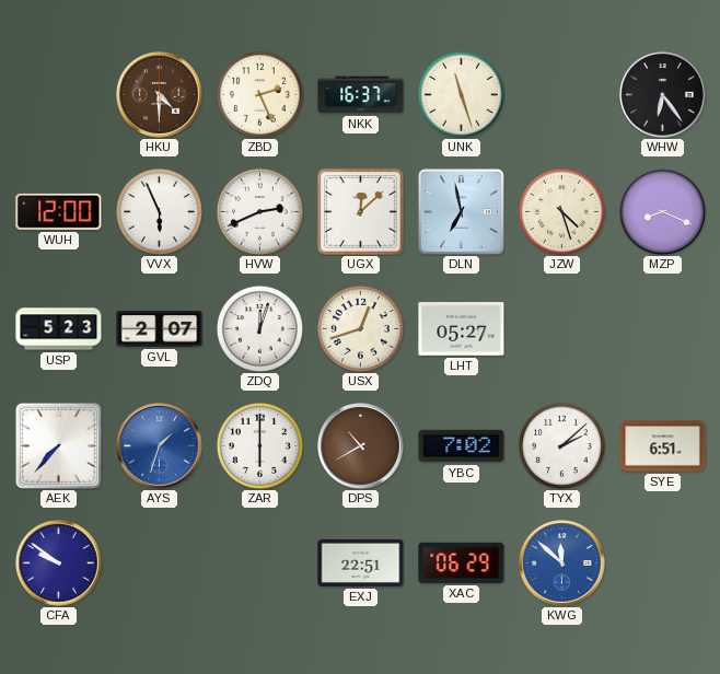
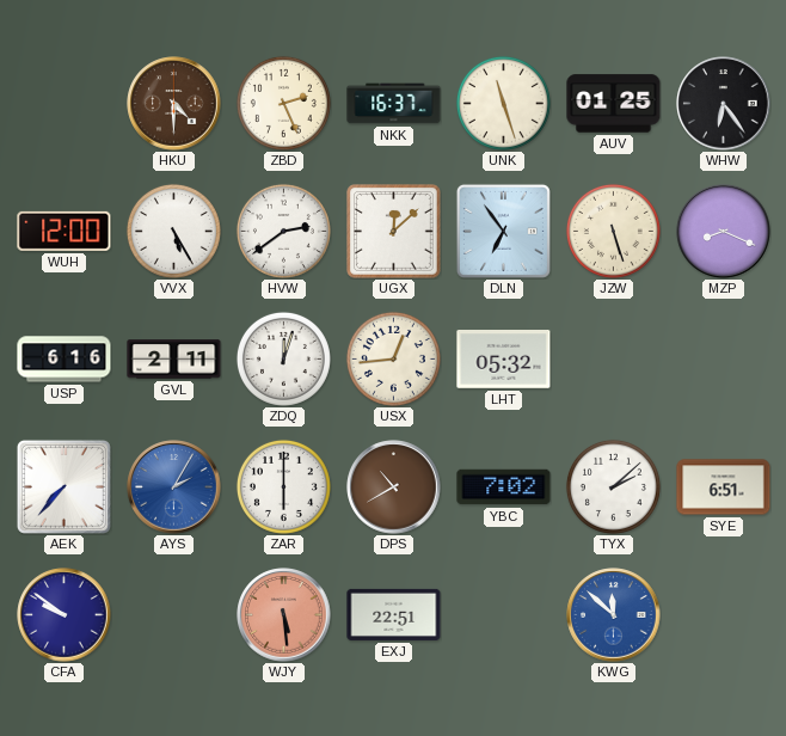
AUV: none -> 01:25 (614, 104)
VVX: 5:56 -> 5:25 (173, 231)
HVW: 2:41 -> 2:39 (283, 231)
DLN: 6:58 -> 6:54 (503, 231)
JZW: 4:27 -> 5:27 (613, 231)
USP: 5:23 -> 6:16 (65, 360)
GVL: 2:07 -> 2:11 (174, 360)
USX: 12:42 -> 12:44 (393, 358)
LHT: 05:27 -> 05:32 (504, 360)
AYS: 1:33 -> 2:05 (174, 487)
WJY: none -> 5:29 (284, 615)
XAC: 06:29 -> none (462, 562)
